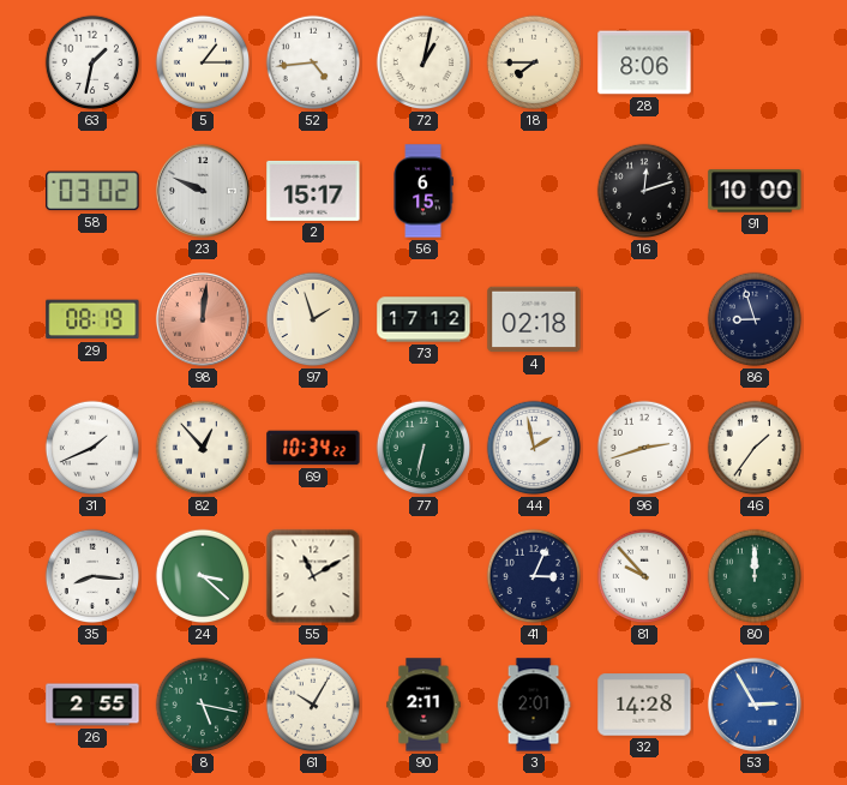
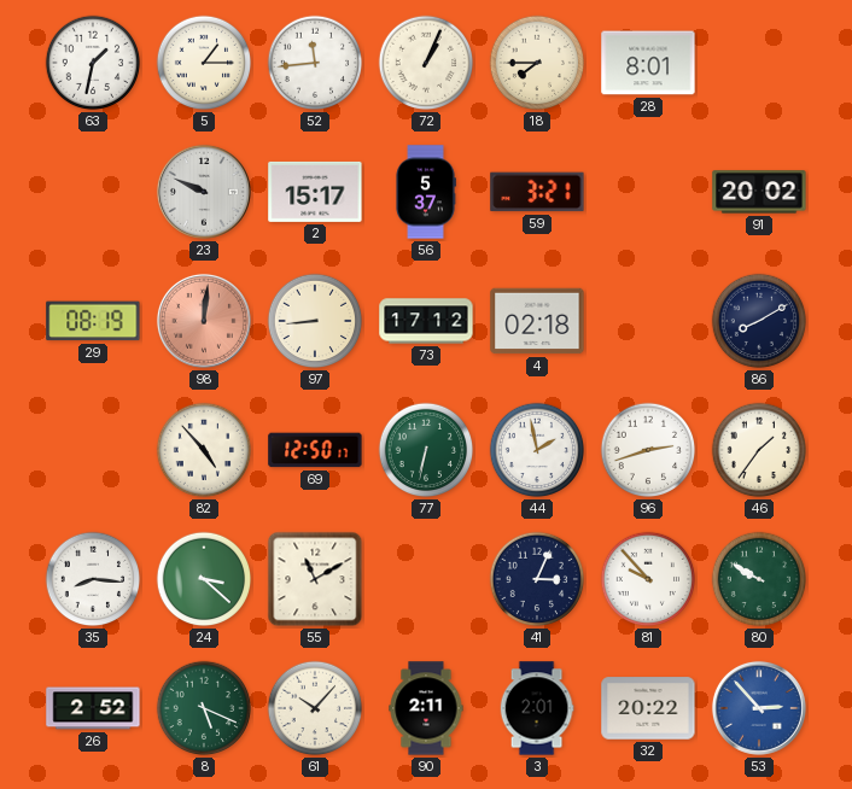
52: 4:44 -> 11:44 (315, 63)
72: 1:02 -> 1:04 (426, 63)
28: 8:06 -> 8:01 (648, 63)
58: 03:02 -> none (92, 191)
56: 6:15 -> 5:37 (426, 192)
59: none -> 3:21 (537, 192)
16: 12:12 -> none (644, 191)
91: 10:00 -> 20:02 (759, 192)
97: 1:57 -> 8:44 (315, 321)
86: 8:57 -> 8:10 (759, 321)
31: 1:41 -> none (92, 448)
82: 12:53 -> 4:53 (204, 450)
69: 10:34 -> 12:50 (315, 450)
80: 12:00 -> 9:50 (759, 579)
26: 2:55 -> 2:52 (93, 708)
8: 5:17 -> 5:19 (204, 708)
61: 10:05 -> 10:07 (315, 708)
32: 14:28 -> 20:22 (648, 708)
53: 2:55 -> 2:53 (759, 708)
